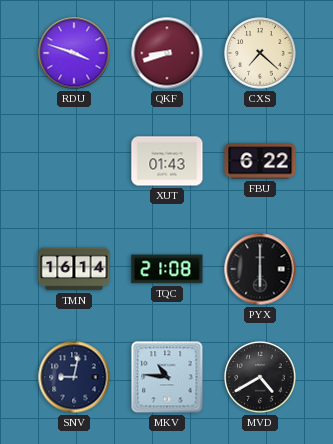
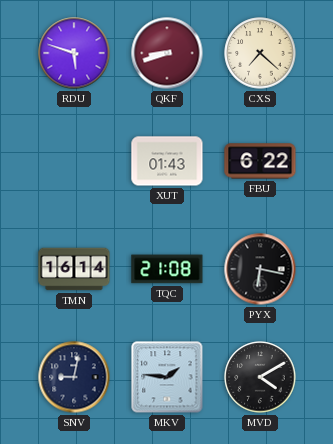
RDU: 3:48 -> 5:48 (74, 53)
PYX: 6:00 -> 6:17 (260, 269)
MKV: 10:46 -> 1:46 (167, 377)
MVD: 4:40 -> 4:10 (260, 377)
